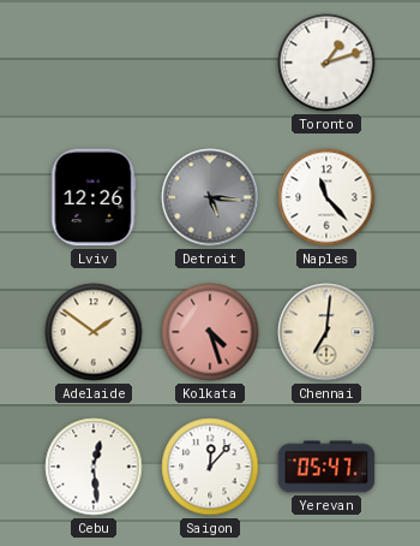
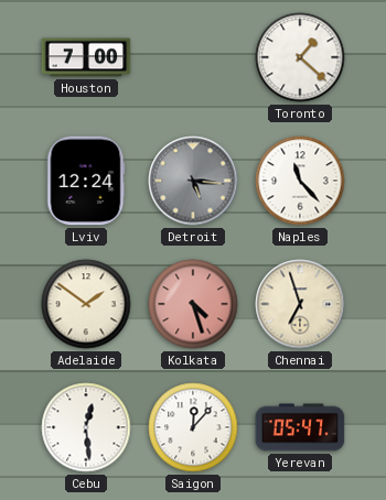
Houston: none -> 7:00 (86, 57)
Toronto: 1:12 -> 1:22 (300, 57)
Lviv: 12:26 -> 12:24 (86, 181)
Chennai: 7:01 -> 6:57 (300, 304)
